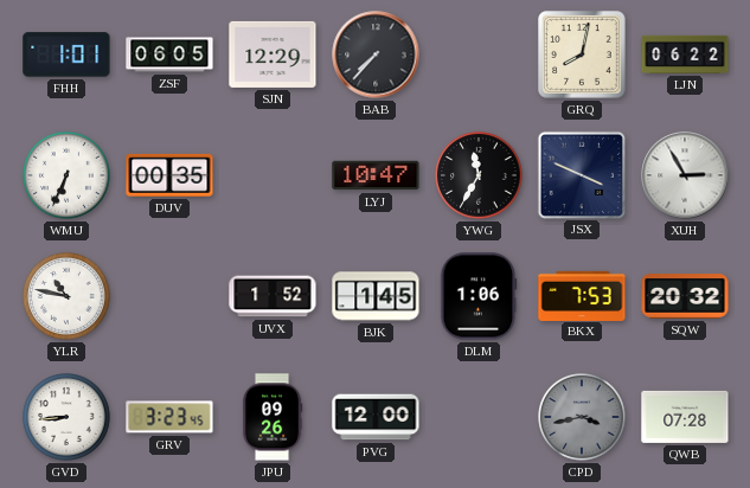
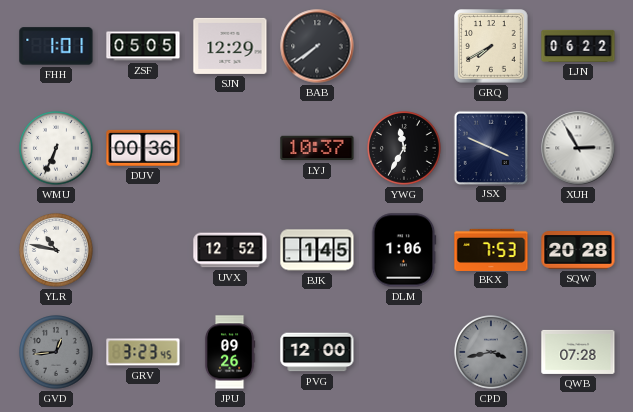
ZSF: 06:05 -> 05:05 (143, 46)
BAB: 7:37 -> 7:39 (317, 46)
GRQ: 8:02 -> 7:40 (491, 46)
DUV: 00:35 -> 00:36 (143, 148)
LYJ: 10:47 -> 10:37 (317, 148)
UVX: 1:52 -> 12:52 (230, 250)
SQW: 20:32 -> 20:28 (578, 251)
GVD: 8:44 -> 12:44 (57, 353)
GVD dial: white -> grey (57, 353)
